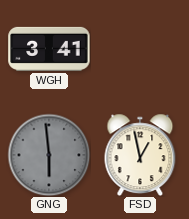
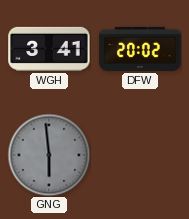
DFW: none -> 20:02 (140, 49)
FSD: 12:58 -> none (140, 155)
